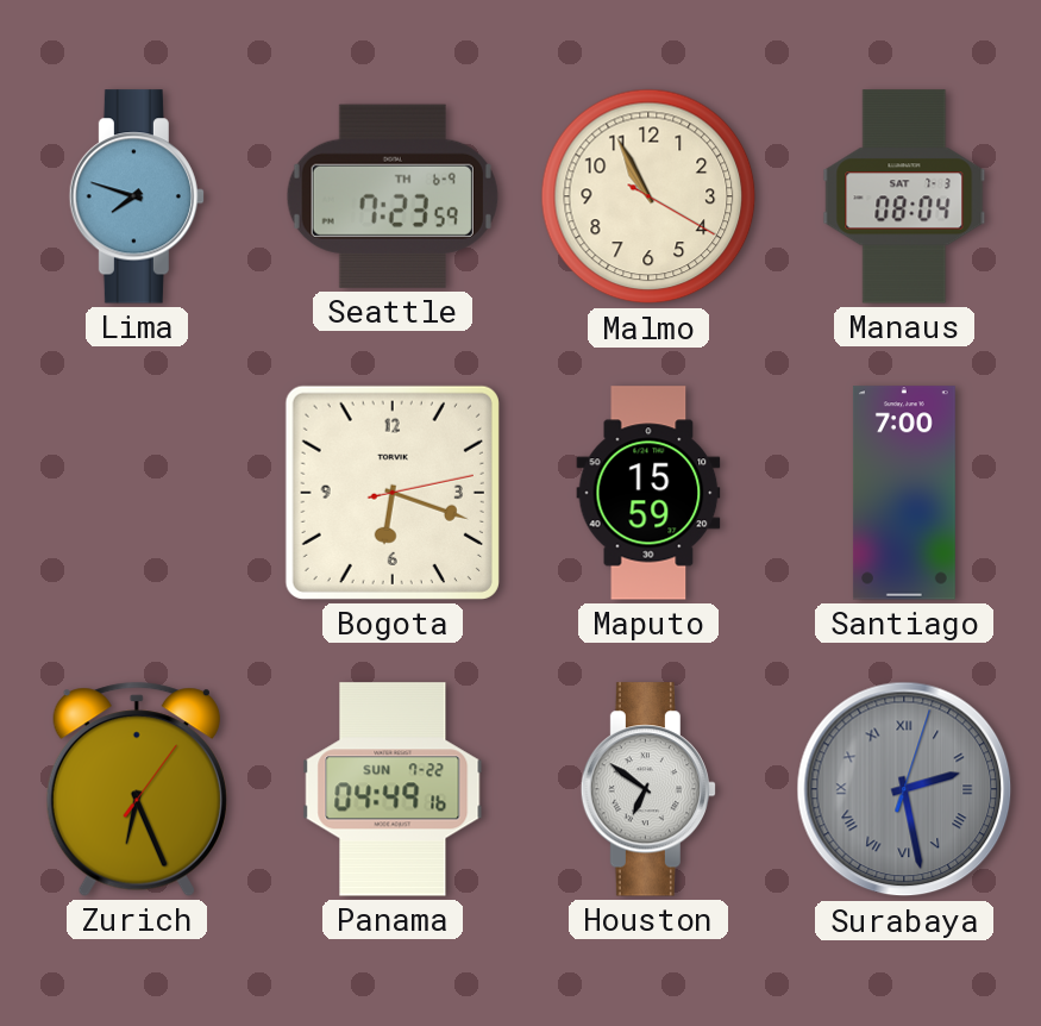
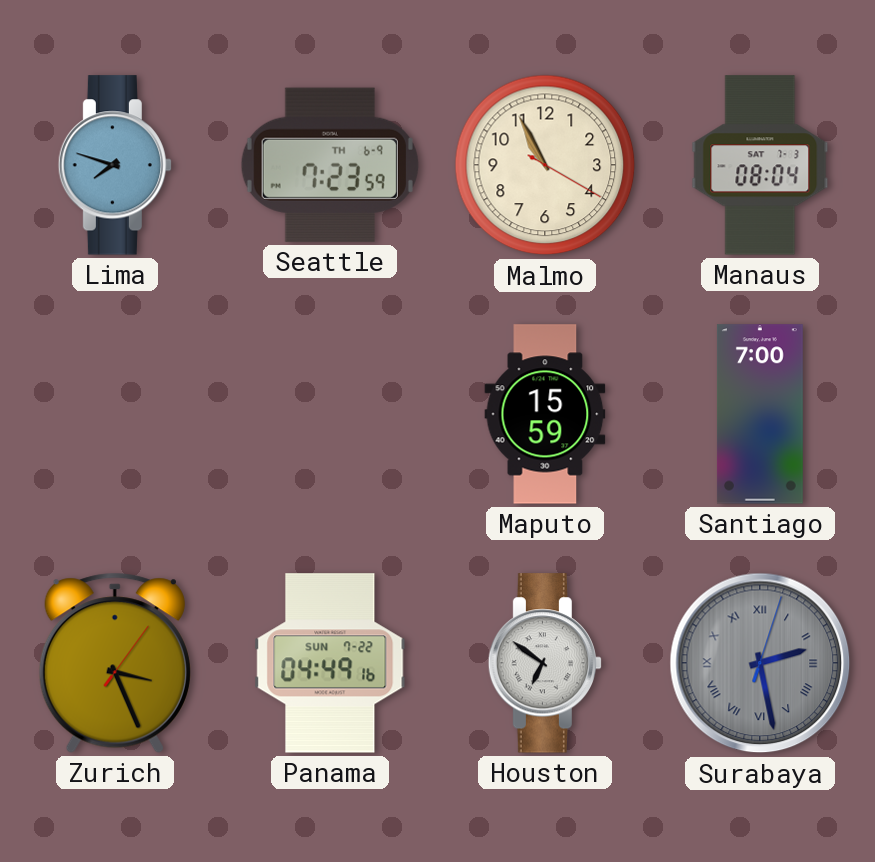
Bogota: 6:18 -> none (393, 493)
Zurich: 6:26 -> 3:26 (115, 663)
